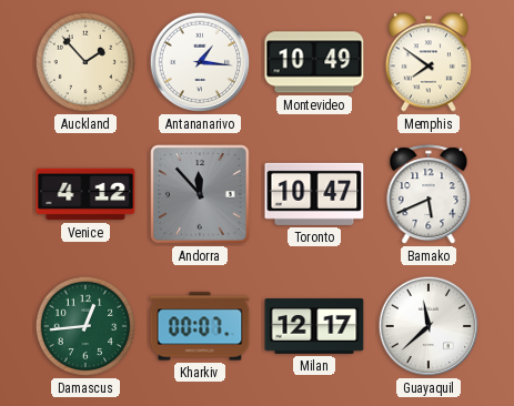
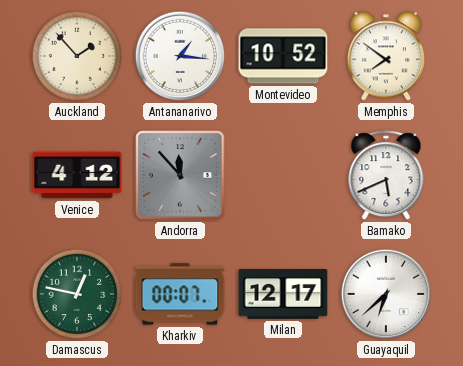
Montevideo: 10:49 -> 10:52 (283, 56)
Toronto: 10:47 -> none (314, 194)
Damascus: 12:44 -> 12:47 (77, 294)
Guayaquil: 11:38 -> 6:38 (386, 294)
